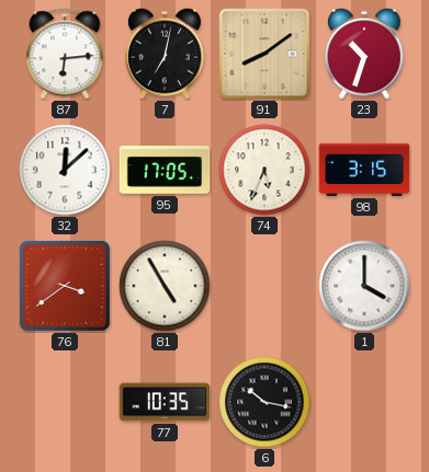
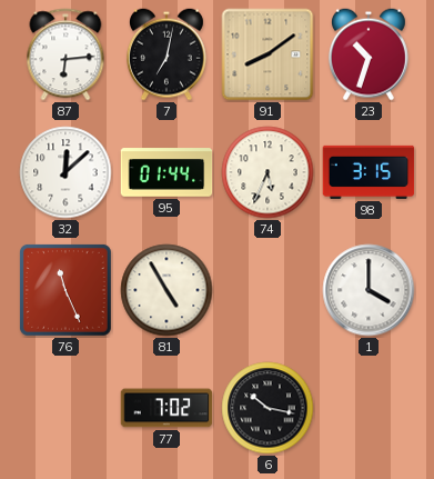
95: 17:05 -> 01:44 (166, 172)
76: 3:39 -> 11:26 (67, 291)
77: 10:35 -> 7:02 (166, 408)
